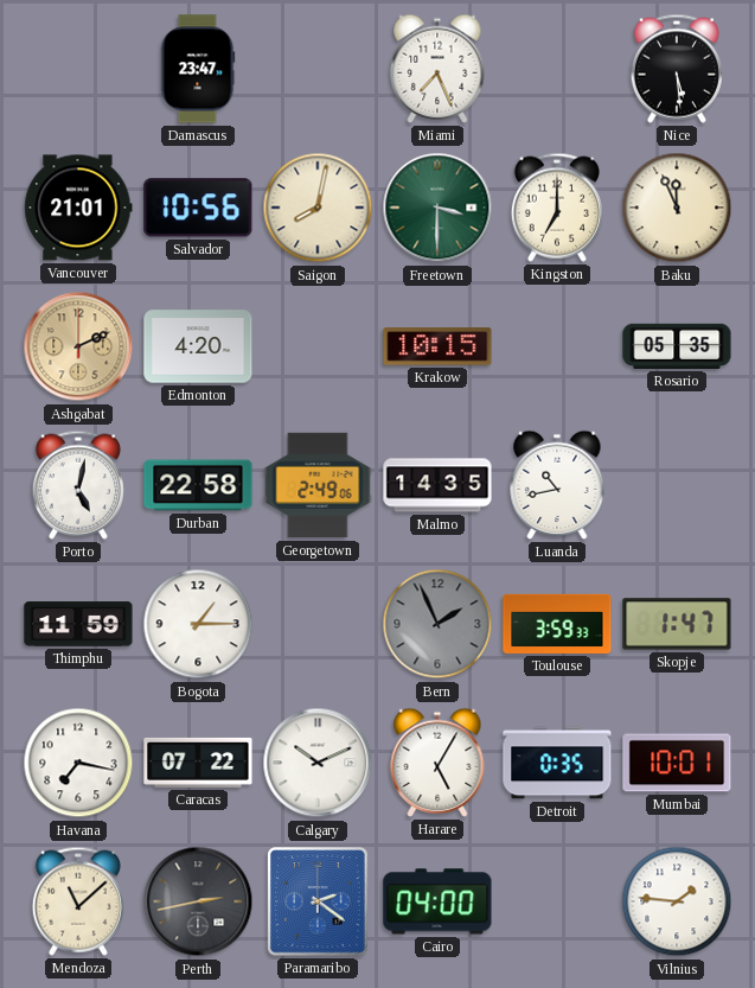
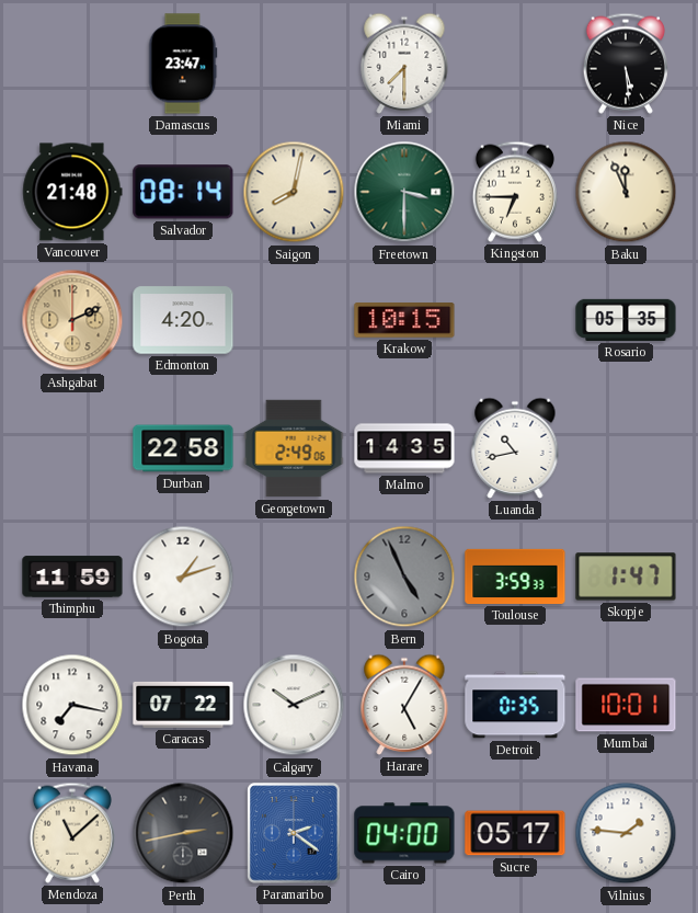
Miami: 7:26 -> 7:30 (404, 64)
Vancouver: 21:01 -> 21:48 (72, 192)
Salvador: 10:56 -> 08:14 (183, 192)
Kingston: 7:00 -> 6:45 (515, 192)
Porto: 5:02 -> none (78, 485)
Bogota: 1:15 -> 1:12 (183, 577)
Bern: 1:56 -> 4:56 (404, 577)
Sucre: none -> 05:17 (515, 833)
